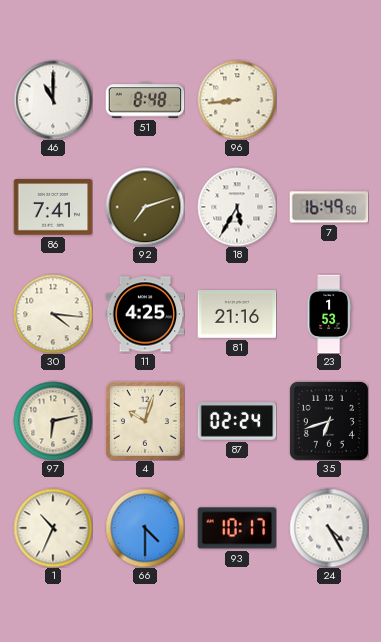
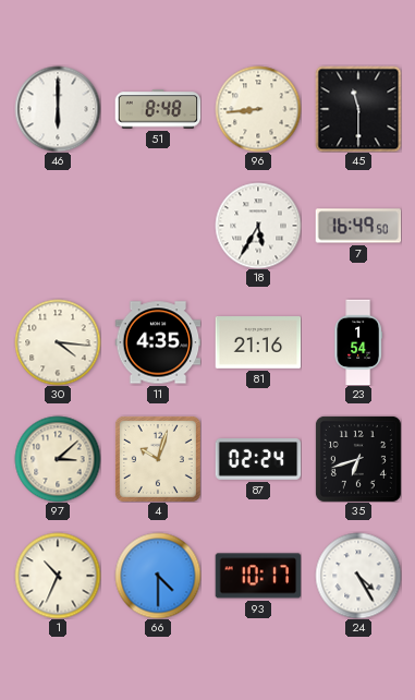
46: 11:00 -> 6:00 (58, 109)
45: none -> 11:30 (358, 109)
86: 7:41 -> none (53, 207)
92: 7:12 -> none (145, 207)
11: 4:25 -> 4:35 (158, 342)
23: 1:53 -> 1:54 (358, 342)
97: 6:13 -> 3:08 (58, 459)
